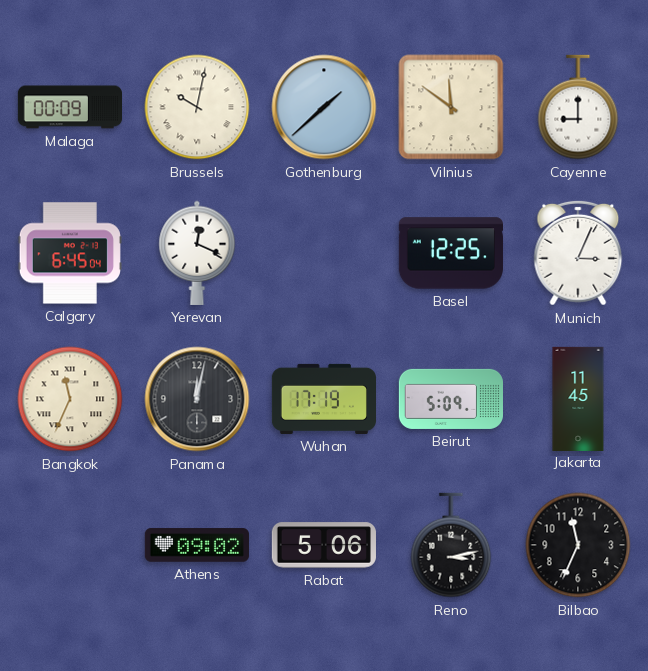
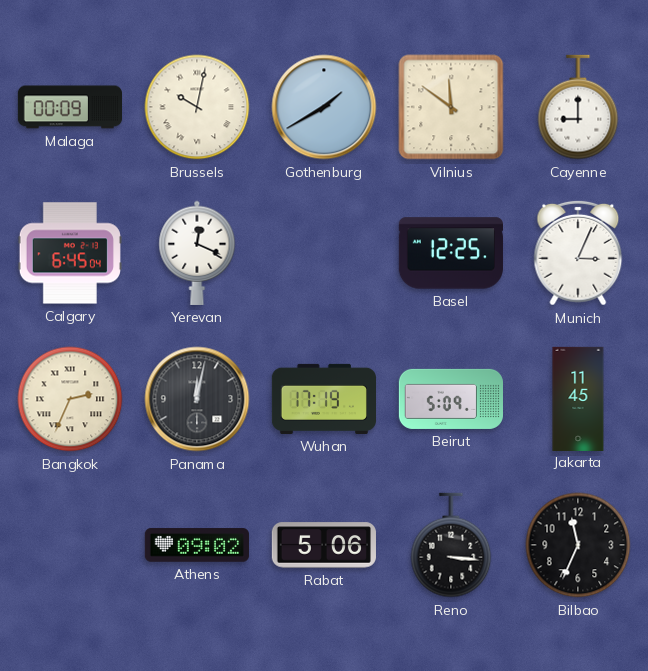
Gothenburg: 1:38 -> 1:40 (324, 107)
Bangkok: 11:34 -> 2:34 (70, 399)
Reno: 3:13 -> 3:16 (451, 545)
